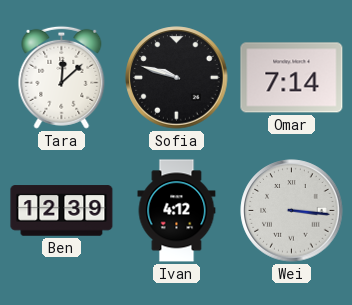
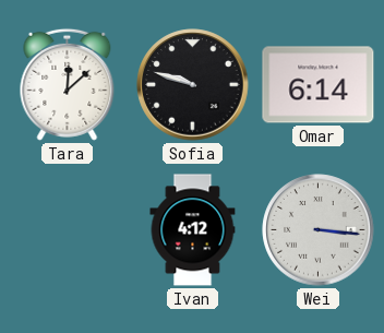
Omar: 7:14 -> 6:14 (319, 85)
Ben: 12:39 -> none (62, 211)
